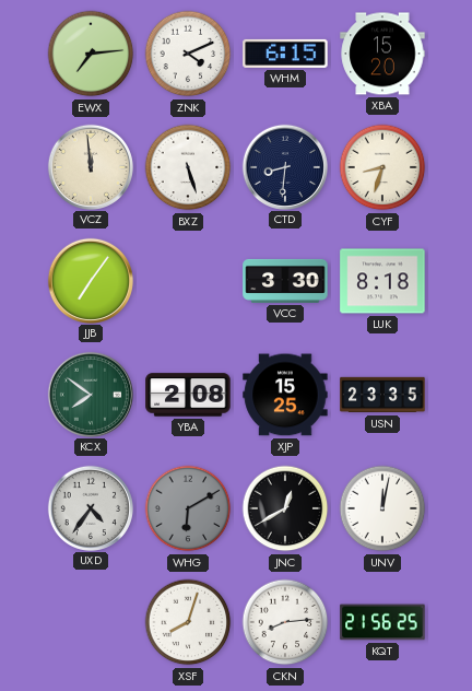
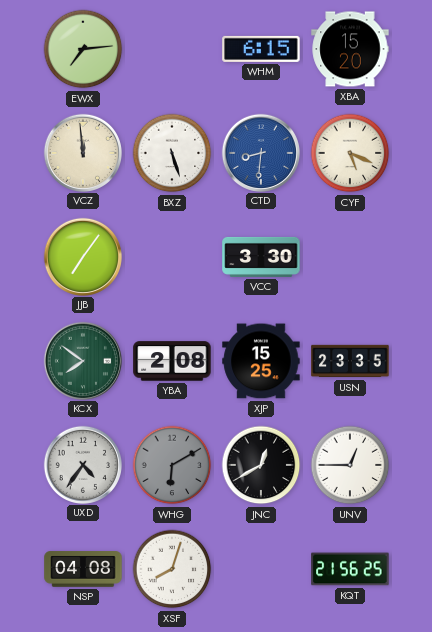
ZNK: 4:11 -> none (188, 54)
CTD dial: navy -> blue (260, 152)
CYF: 8:33 -> 5:19 (350, 153)
LUK: 8:18 -> none (382, 281)
UNV: 12:02 -> 12:45 (350, 465)
NSP: none -> 04:08 (83, 569)
CKN: 8:14 -> none (285, 622)
